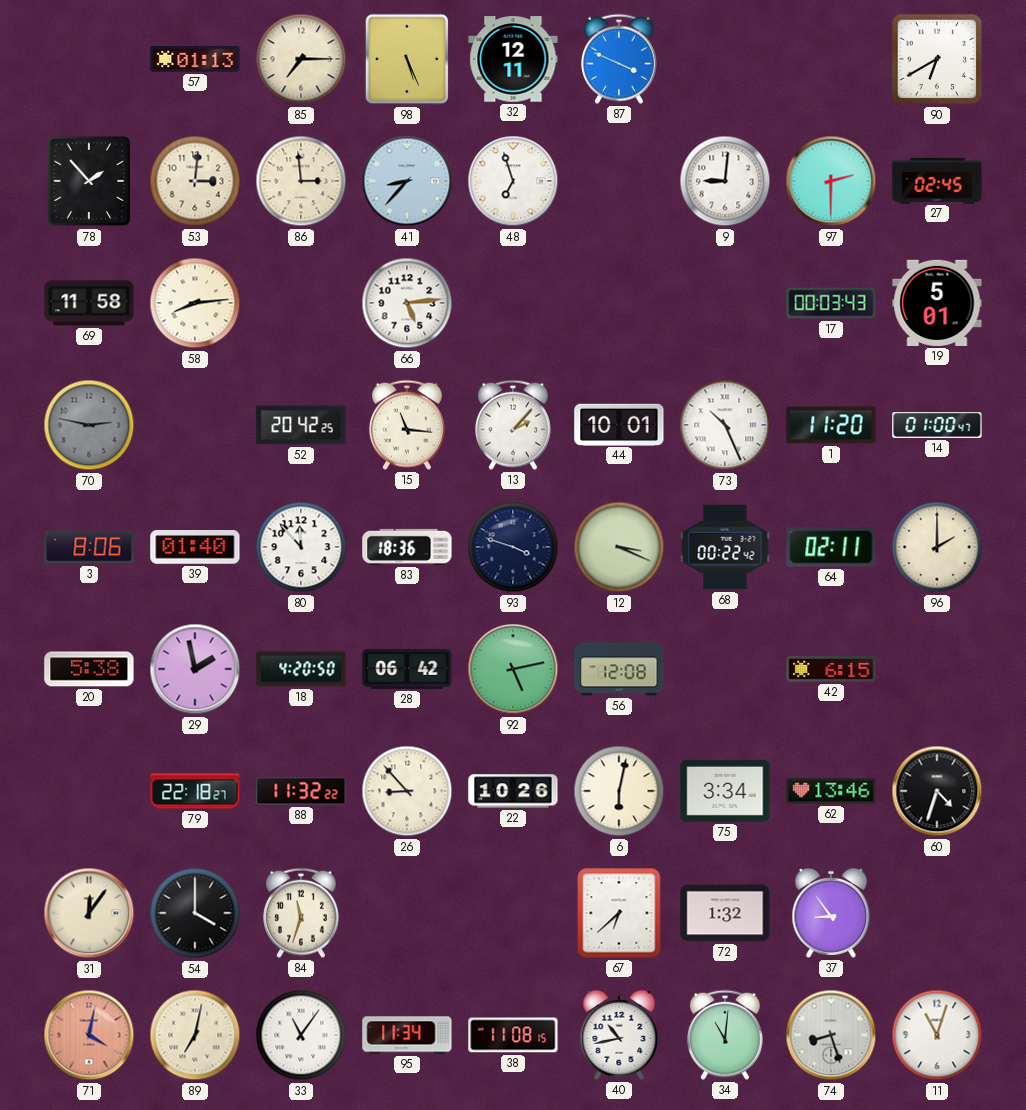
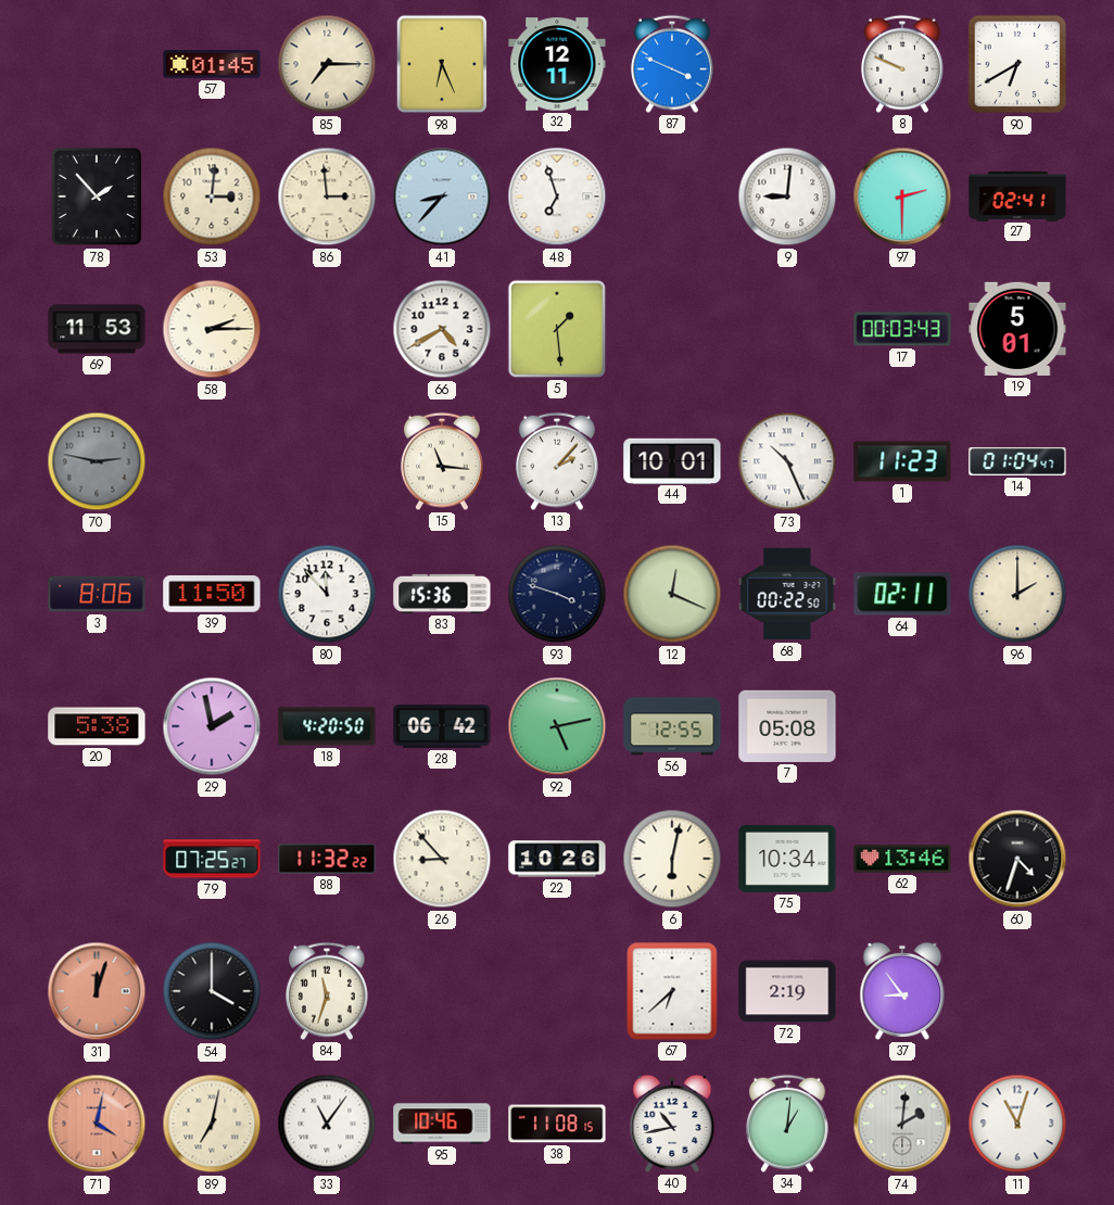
57: 01:13 -> 01:45 (212, 64)
98: 5:26 -> 6:26 (442, 64)
8: none -> 9:49 (902, 64)
27: 02:45 -> 02:41 (1017, 195)
69: 11:58 -> 11:53 (97, 329)
58: 8:14 -> 2:15 (212, 329)
66: 5:14 -> 4:40 (442, 329)
5: none -> 1:29 (557, 329)
52: 20:42 -> none (301, 425)
1: 11:20 -> 11:23 (902, 461)
14: 01:00 -> 01:04 (1017, 462)
39: 01:40 -> 11:50 (212, 595)
83: 18:36 -> 15:36 (442, 594)
12: 3:19 -> 12:19 (672, 594)
68: 00:22:42 -> 00:22:50 (787, 594)
56: 12:08 -> 12:55 (672, 726)
7: none -> 05:08 (787, 726)
42: 6:15 -> none (831, 669)
79: 22:18 -> 07:25 (212, 859)
75: 3:34 -> 10:34 (787, 859)
31: 12:06 -> 12:03 (97, 991)
31 dial: cream -> salmon (97, 991)
72: 1:32 -> 2:19 (787, 991)
95: 11:34 -> 10:46 (442, 1124)
34: 11:01 -> 1:01 (787, 1124)
74: 8:27 -> 2:01 (902, 1124)
